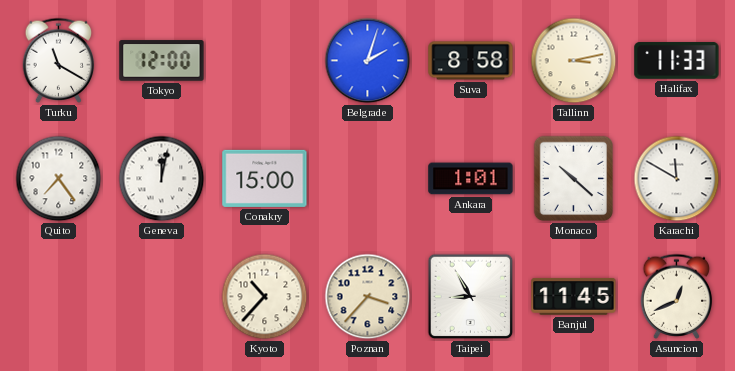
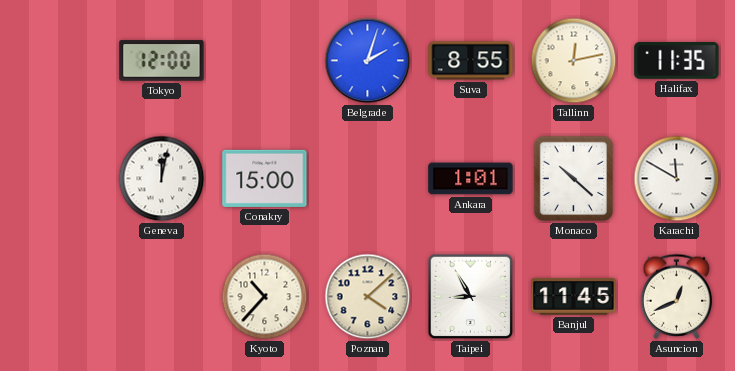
Turku: 11:20 -> none (59, 60)
Suva: 8:58 -> 8:55 (471, 61)
Tallinn: 3:13 -> 12:13 (574, 61)
Halifax: 11:33 -> 11:35 (677, 61)
Quito: 7:24 -> none (59, 179)
Poznan: 3:37 -> 4:08 (368, 297)
